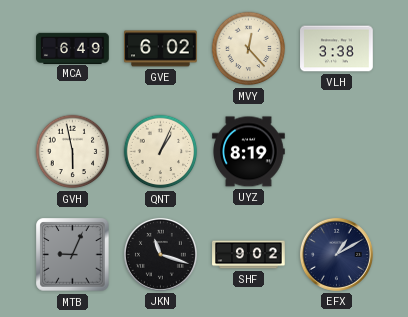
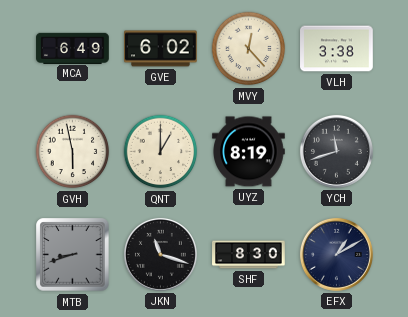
QNT: 1:04 -> 1:00 (161, 152)
YCH: none -> 11:42 (336, 151)
MTB: 9:04 -> 8:42 (73, 255)
SHF: 9:02 -> 8:30 (249, 255)
